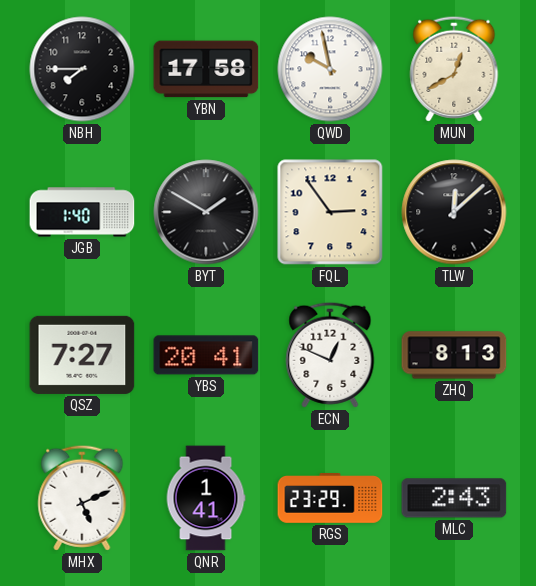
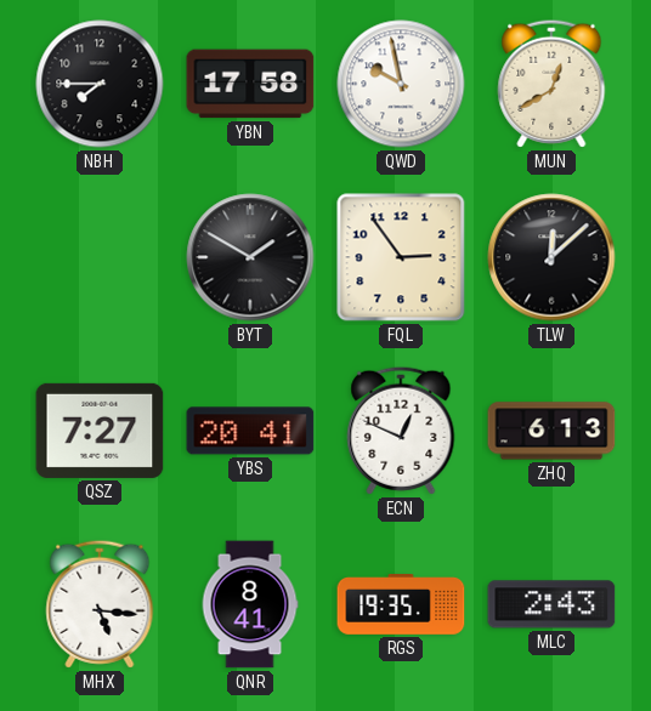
JGB: 1:40 -> none (82, 212)
ZHQ: 8:13 -> 6:13 (551, 431)
MHX: 5:11 -> 5:16 (100, 604)
QNR: 1:41 -> 8:41 (250, 604)
RGS: 23:29 -> 19:35 (401, 604)
